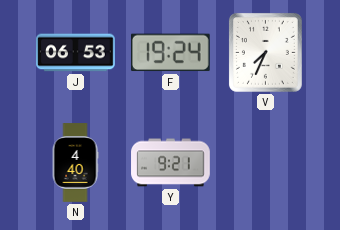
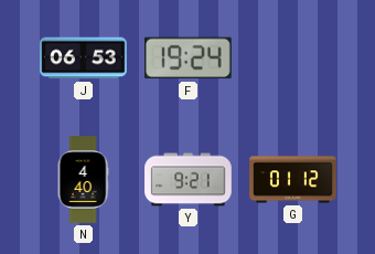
V: 7:34 -> none (265, 52)
G: none -> 01:12 (293, 180)
